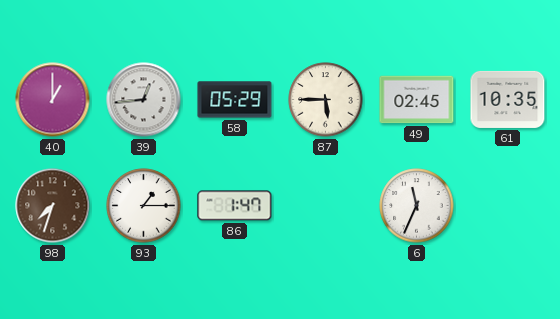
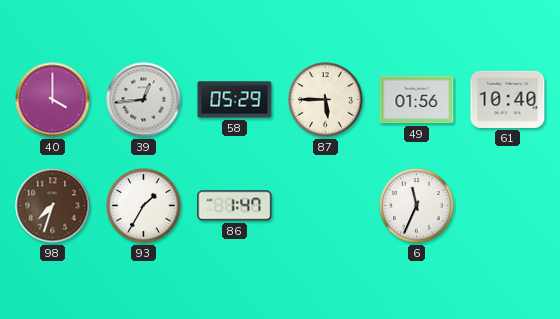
40: 1:00 -> 4:00 (53, 100)
49: 02:45 -> 01:56 (417, 100)
61: 10:35 -> 10:40 (508, 99)
93: 1:15 -> 1:35 (144, 206)
